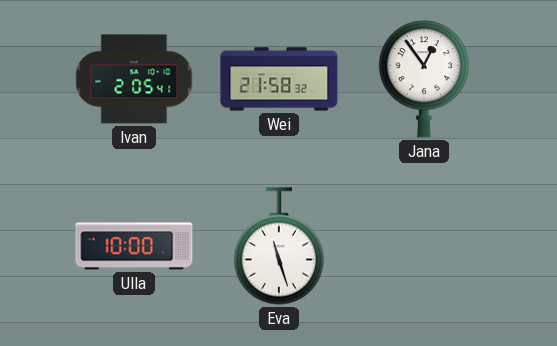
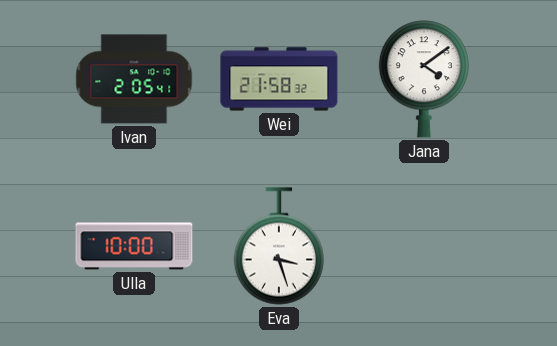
Jana: 12:54 -> 4:09 (424, 79)
Eva: 11:27 -> 3:27 (279, 246)
